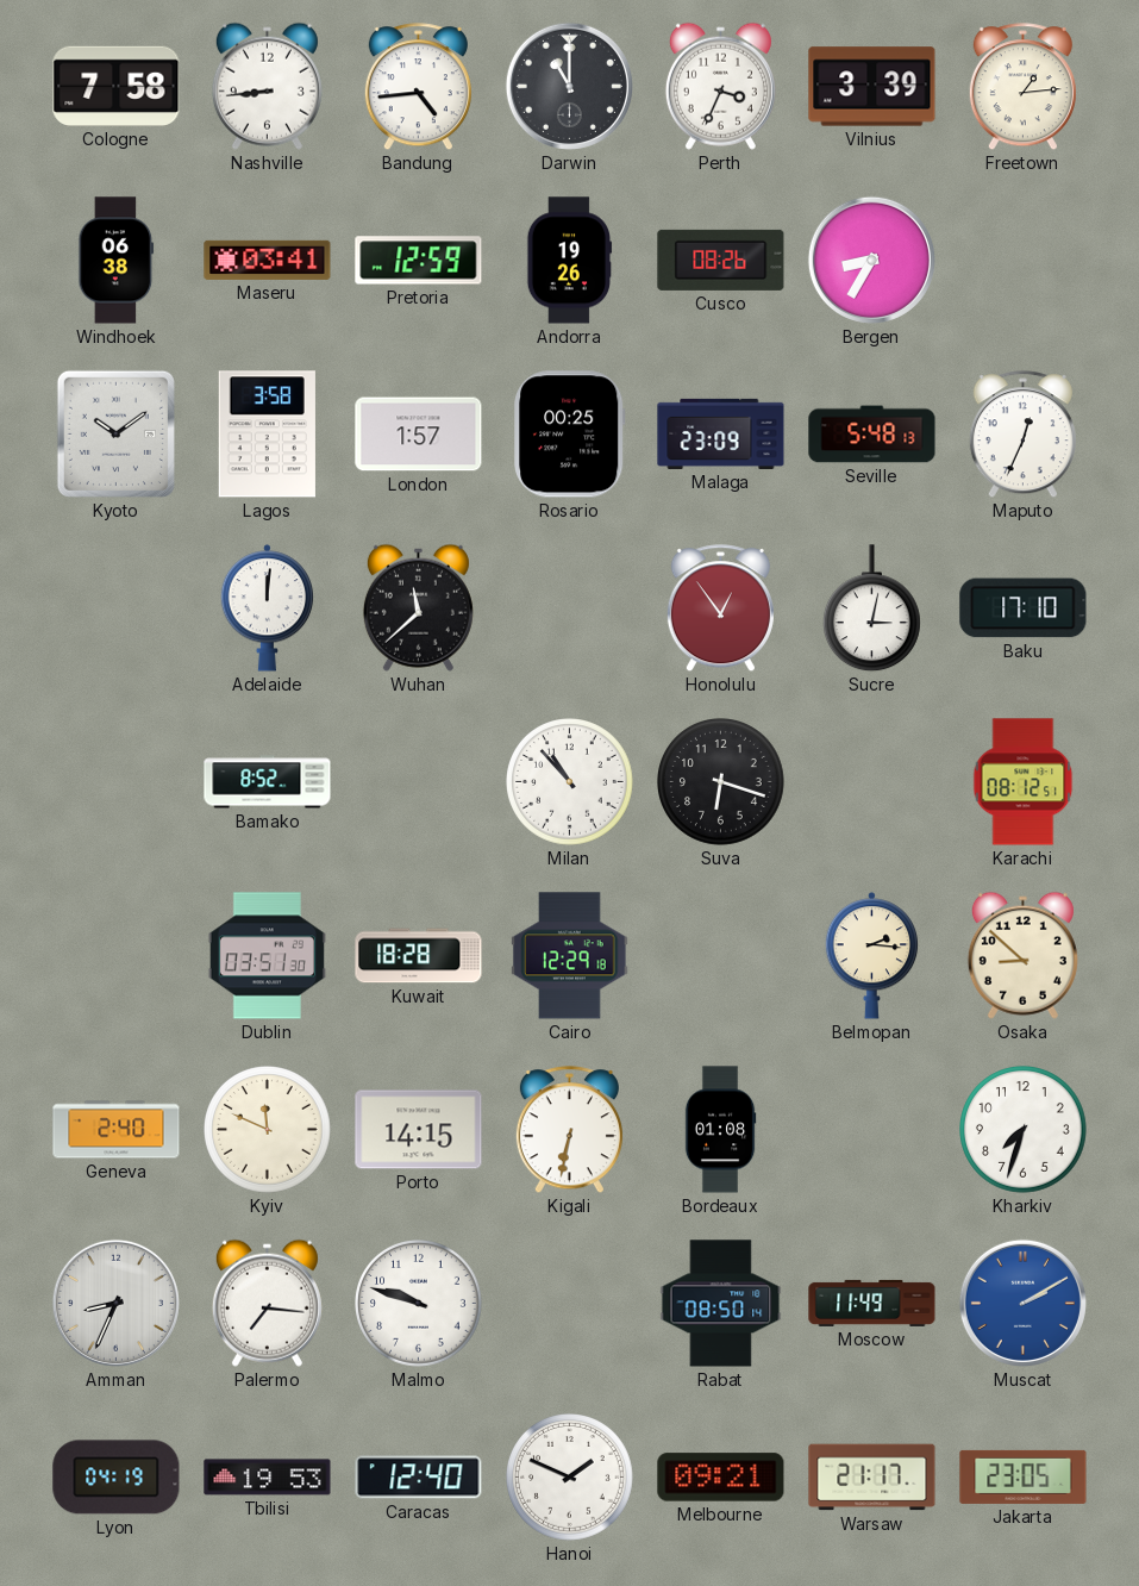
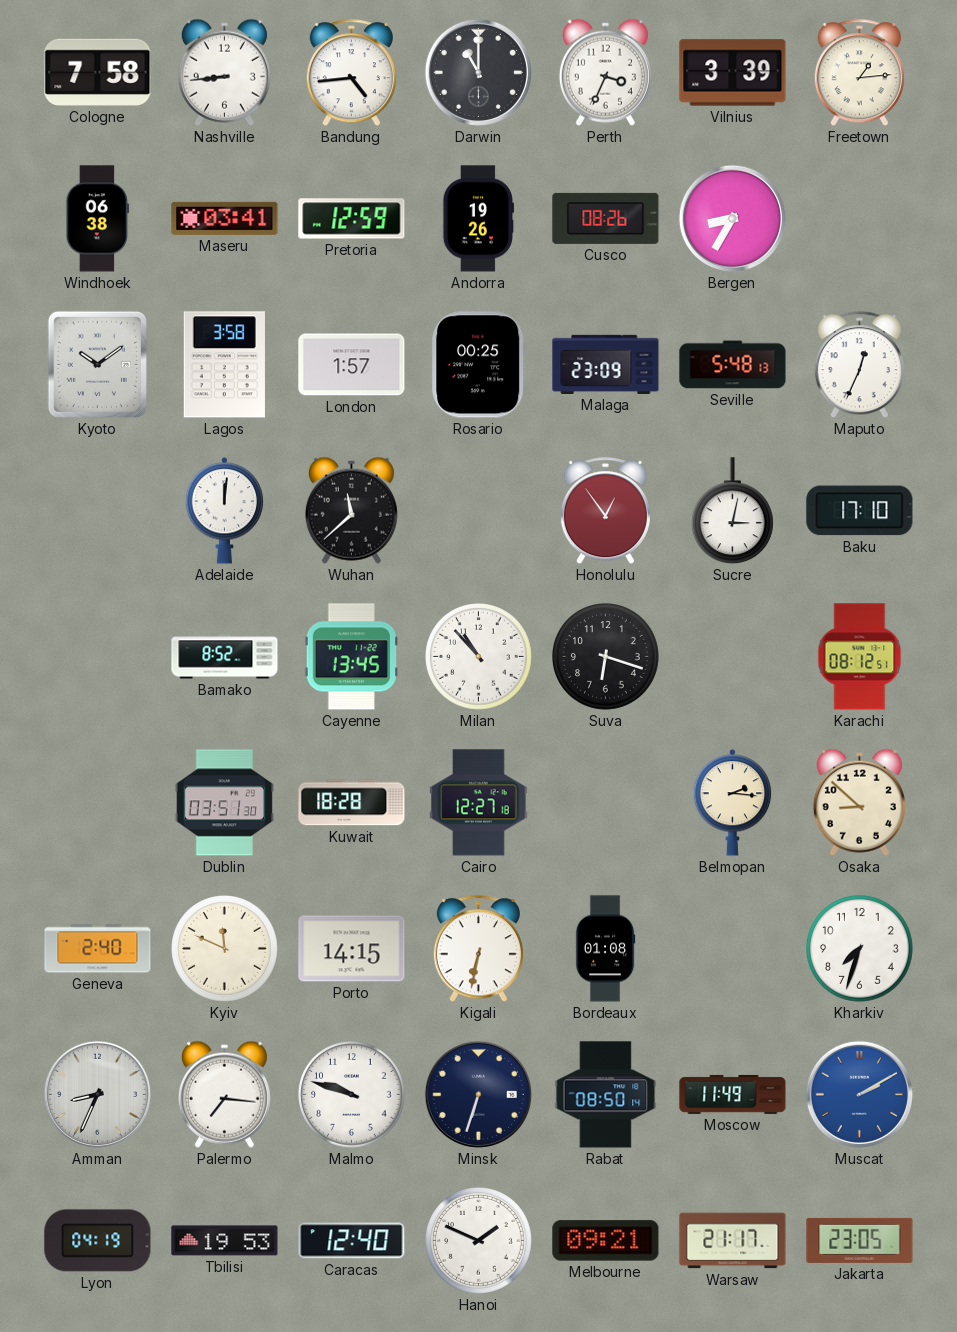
Cayenne: none -> 13:45 (351, 657)
Cairo: 12:29 -> 12:27 (479, 803)
Minsk: none -> 6:33 (478, 1094)
